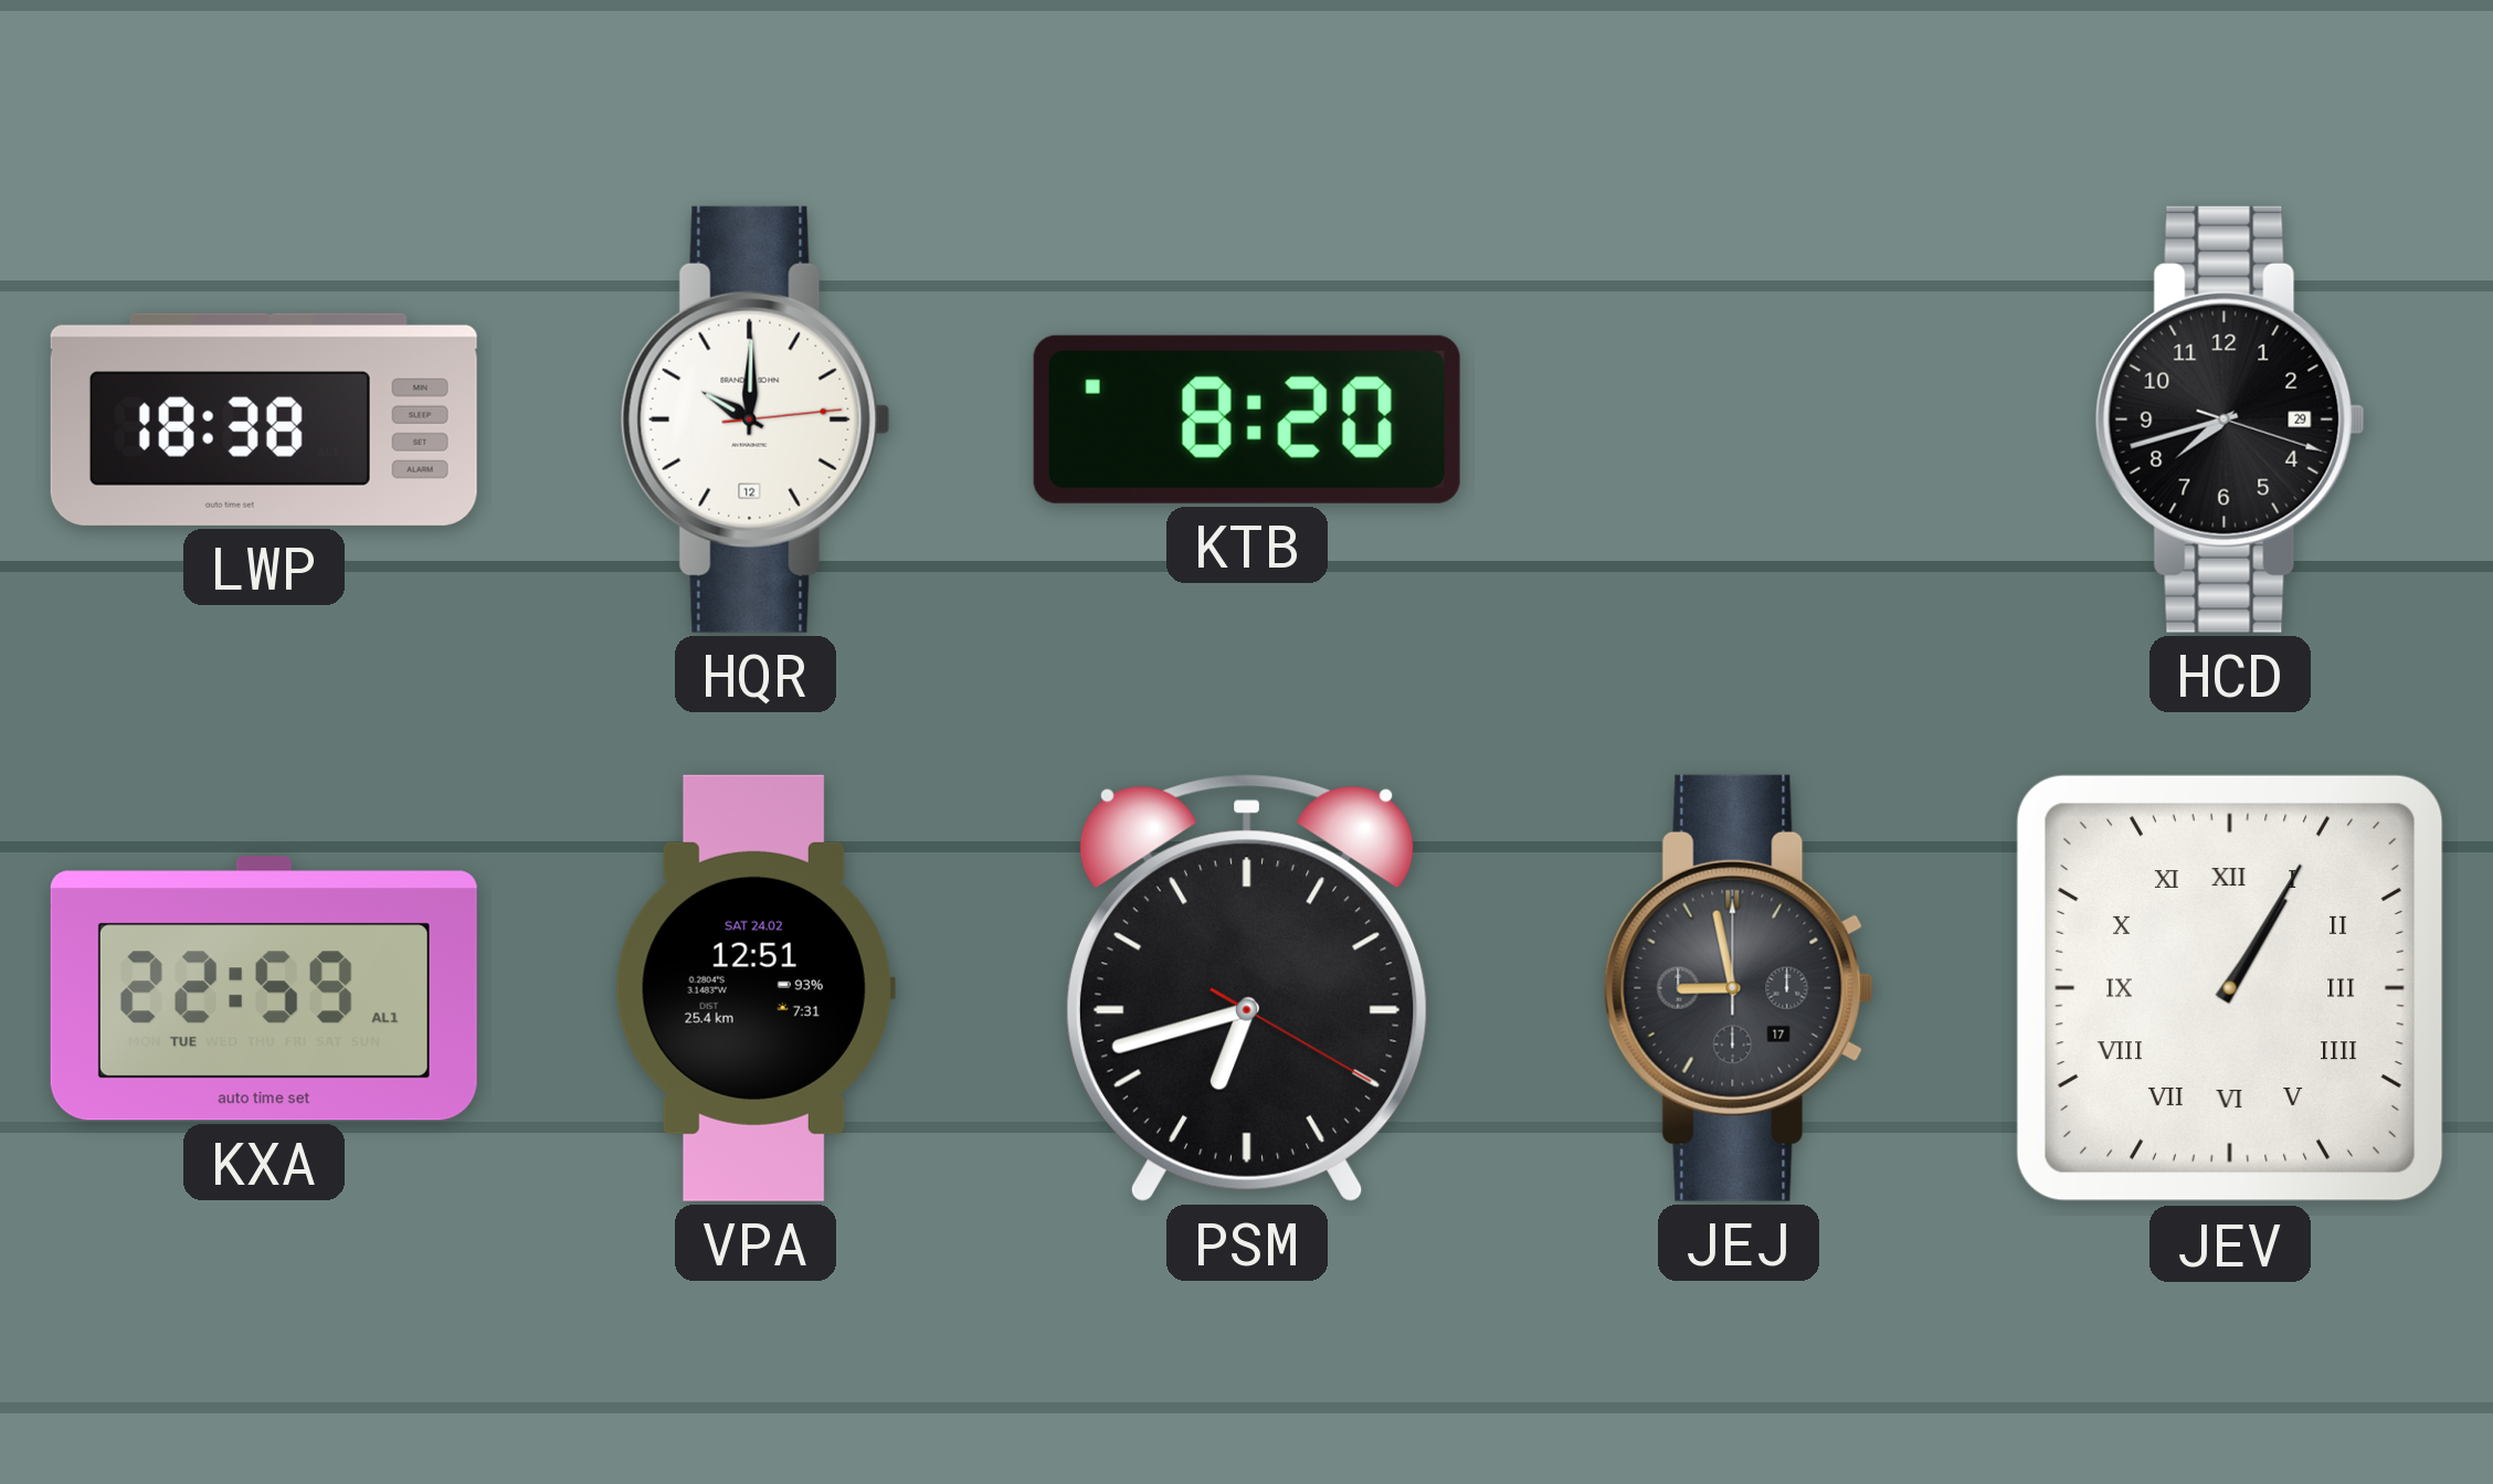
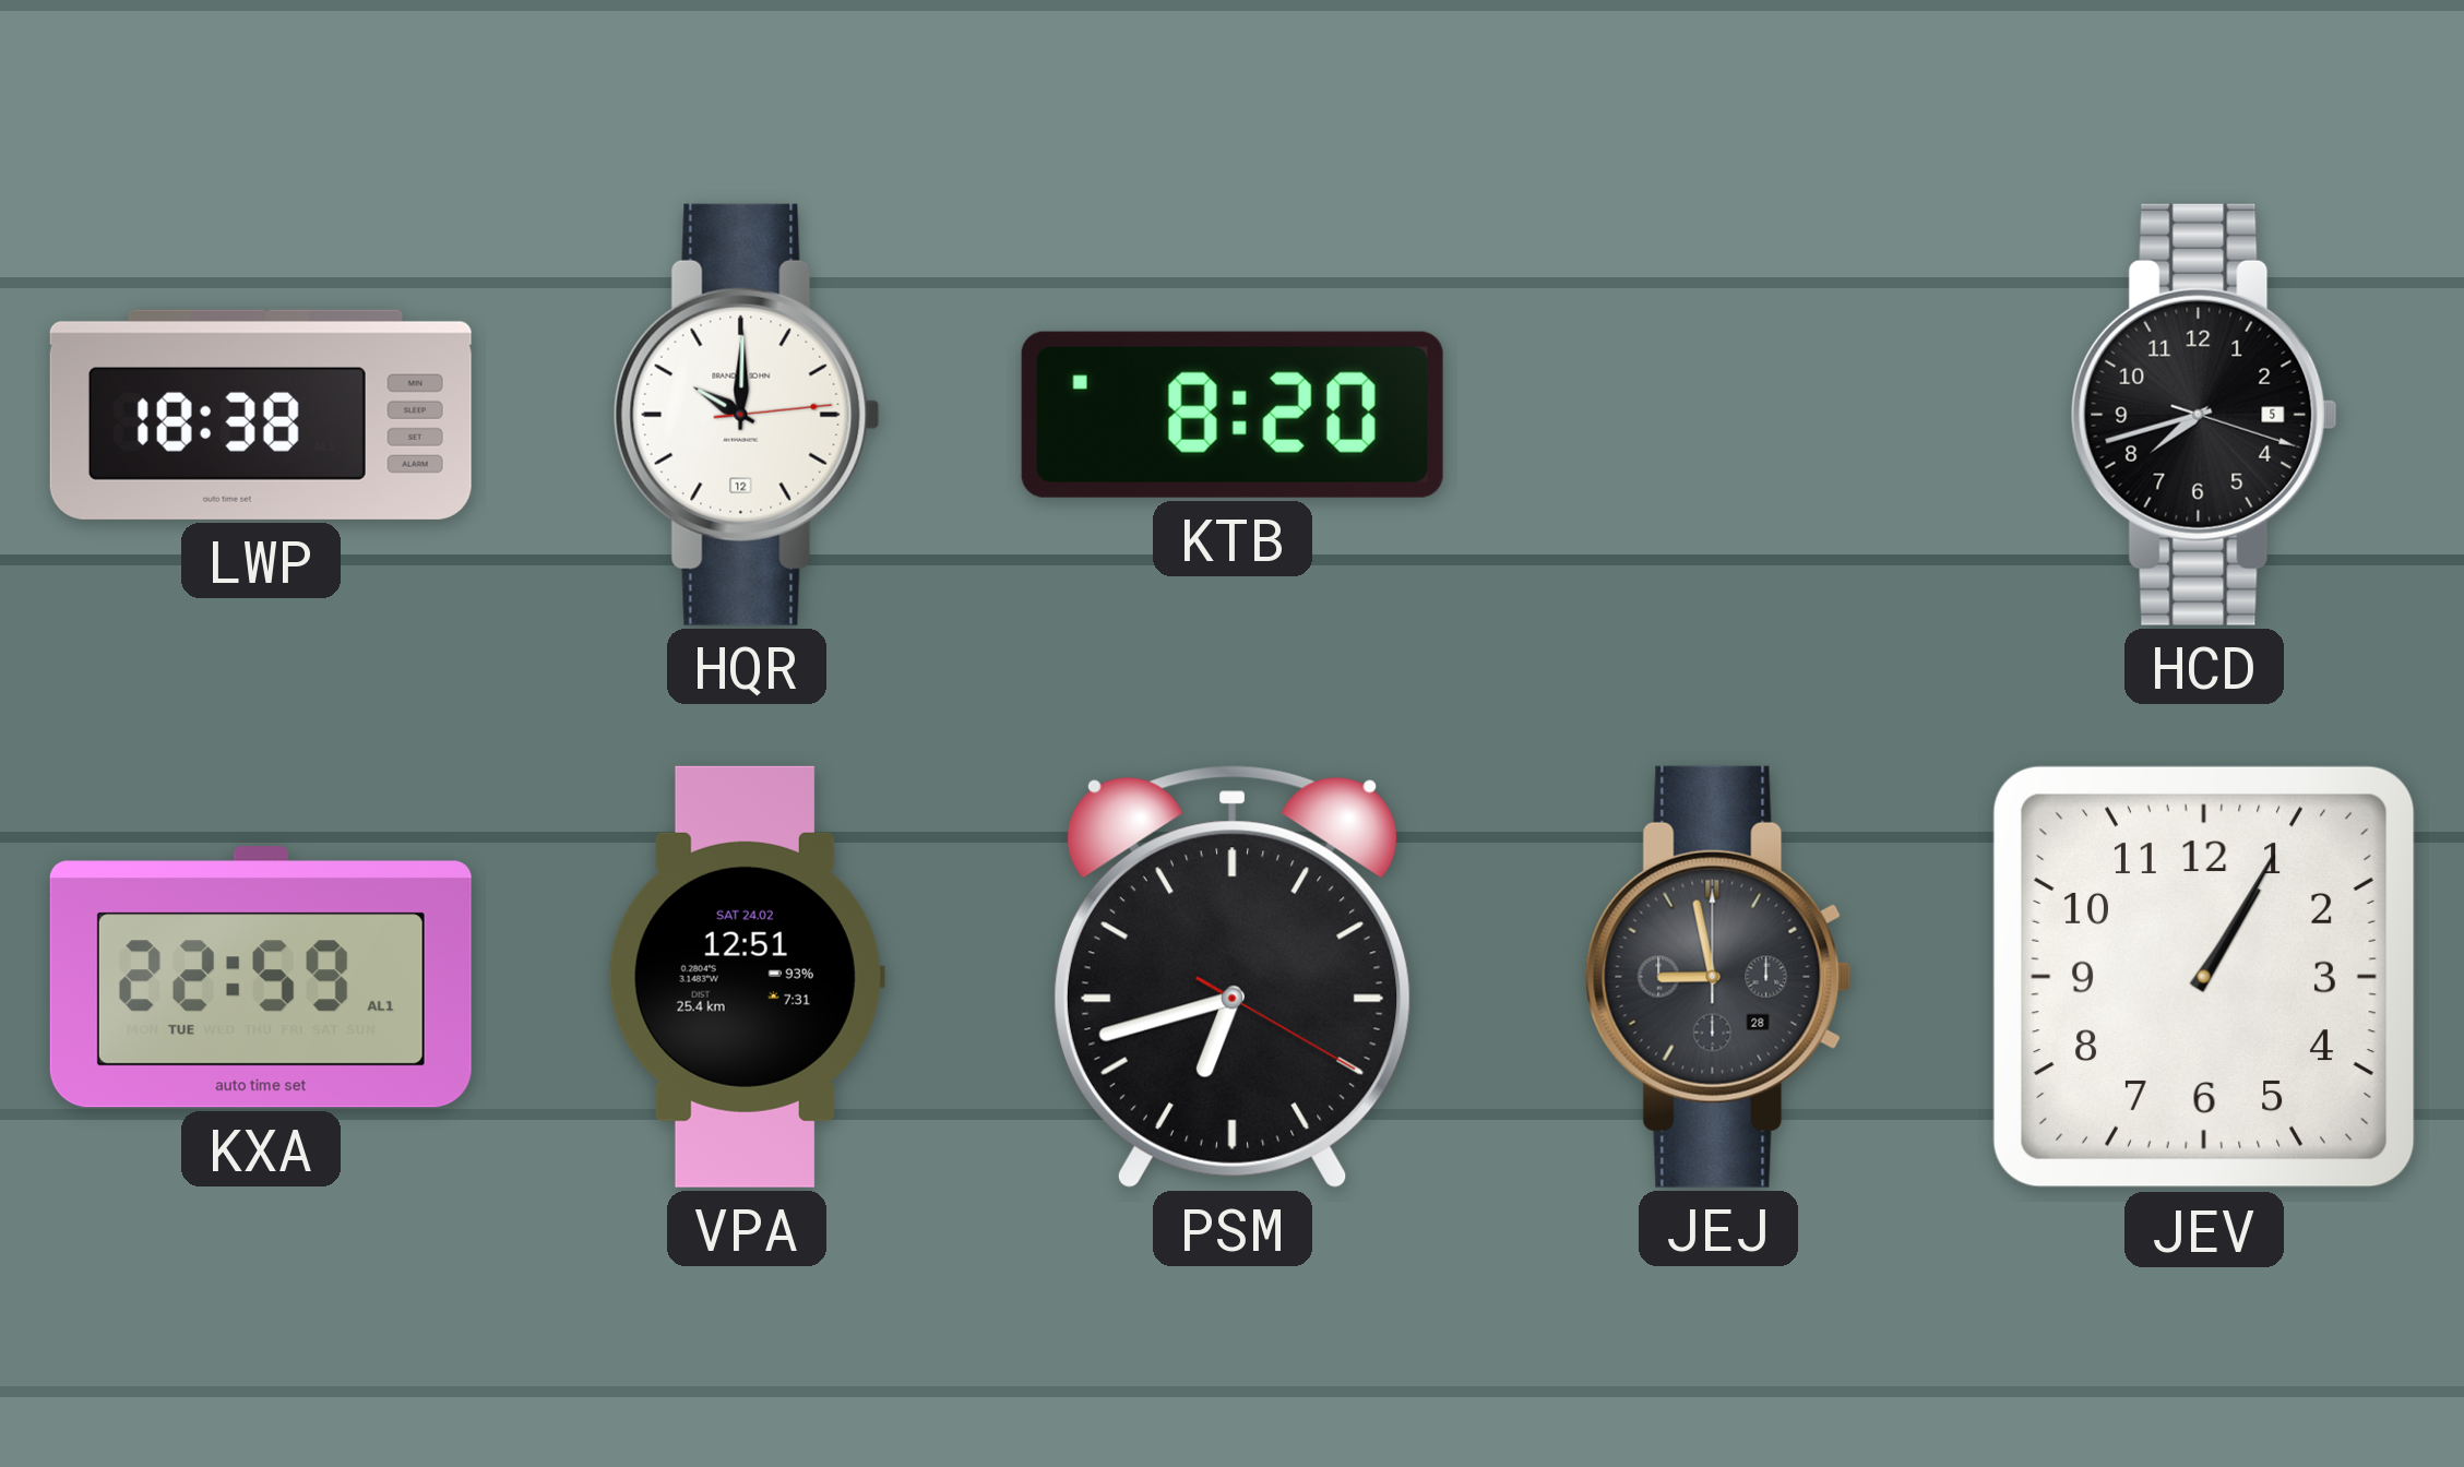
HCD date: 29 -> 5 (2204, 415)
JEJ date: 17 -> 28 (1718, 977)
JEV numerals: Roman -> Arabic (2204, 977)
